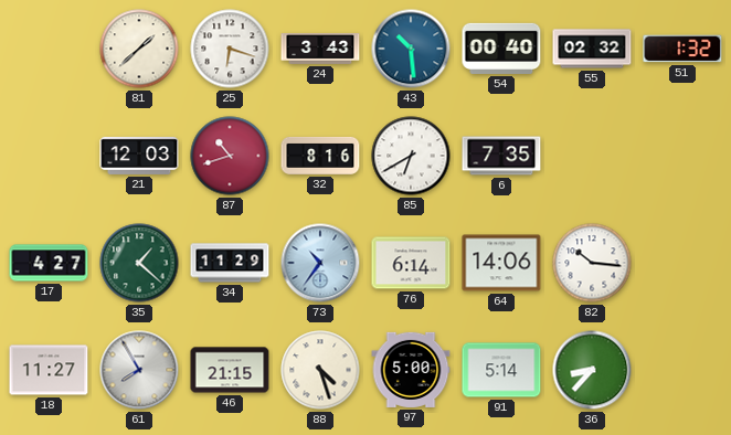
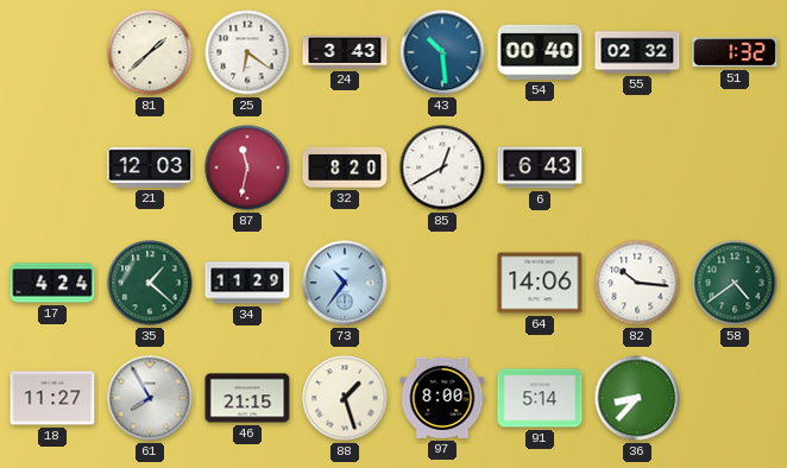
25: 6:18 -> 6:21 (247, 52)
87: 10:42 -> 11:32 (247, 167)
32: 8:16 -> 8:20 (345, 167)
85: 6:40 -> 12:40 (442, 167)
6: 7:35 -> 6:43 (540, 167)
17: 4:27 -> 4:24 (52, 283)
76: 6:14 -> none (411, 263)
58: none -> 4:39 (735, 283)
88: 4:27 -> 1:27 (345, 398)
97: 5:00 -> 8:00 (442, 398)
